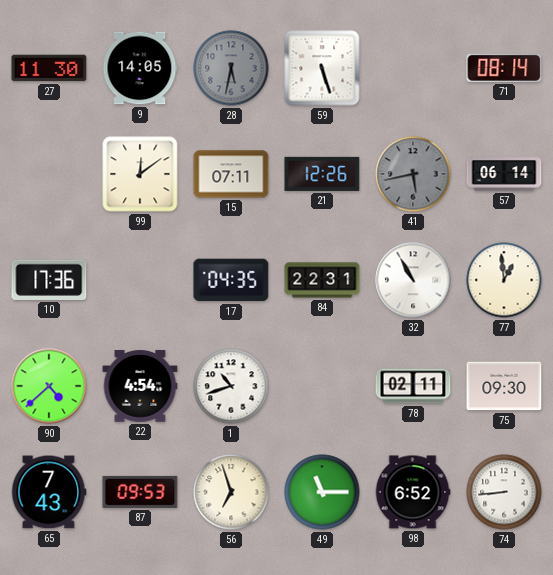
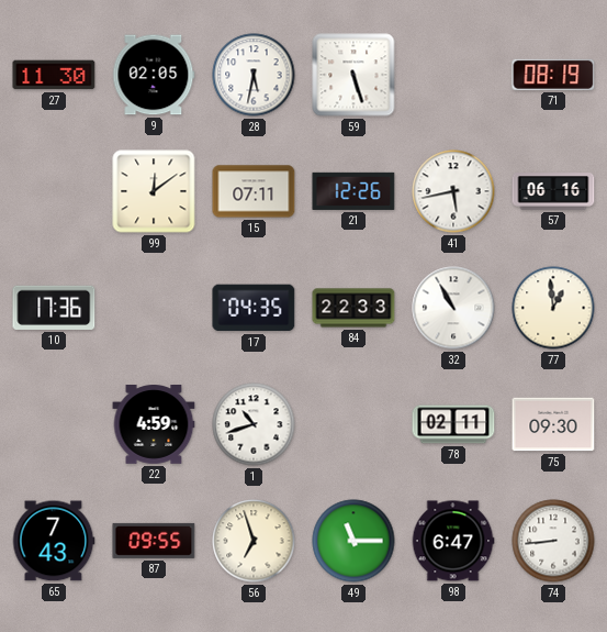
9: 14:05 -> 02:05 (154, 75)
28 dial: grey -> white (254, 75)
71: 08:14 -> 08:19 (553, 75)
41 dial: grey -> white (453, 191)
57: 06:14 -> 06:16 (553, 191)
84: 22:31 -> 22:33 (353, 308)
90: 4:38 -> none (49, 386)
22: 4:54 -> 4:59 (154, 425)
87: 09:53 -> 09:55 (154, 541)
98: 6:52 -> 6:47 (453, 541)
